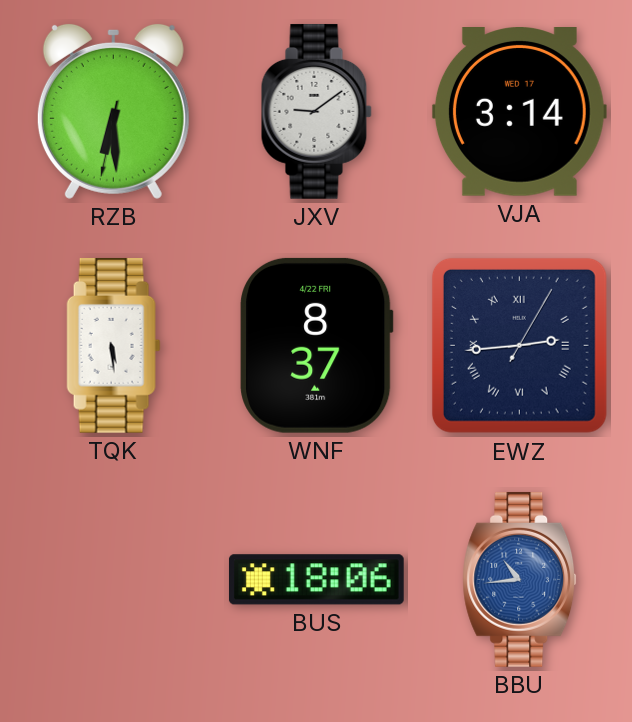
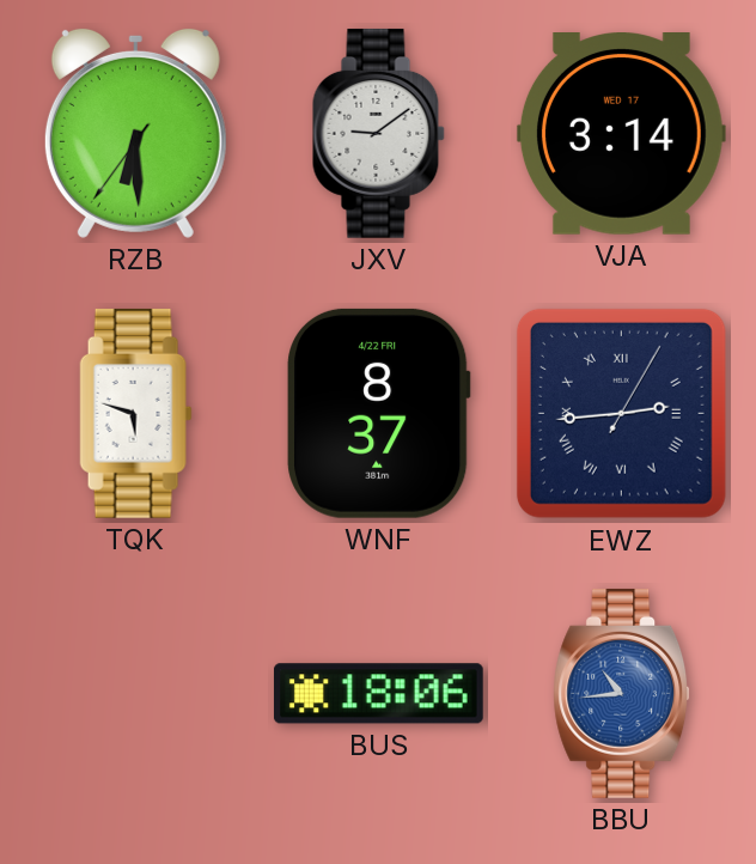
RZB: 6:29:32 -> 6:29:36 (135, 133)
TQK: 5:29 -> 5:48 (136, 413)
